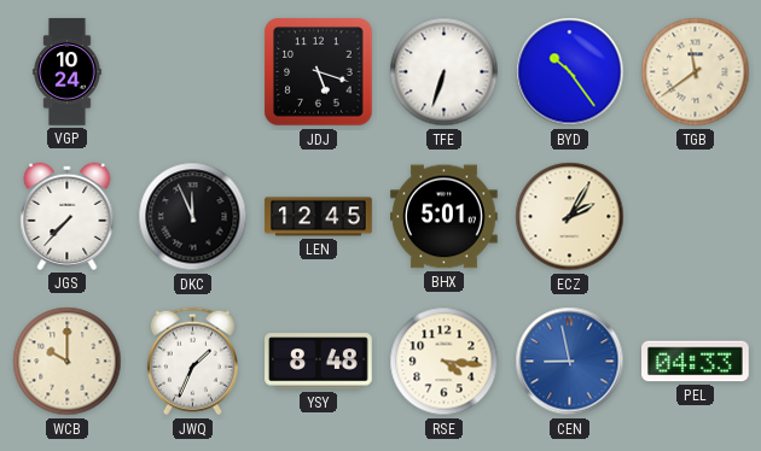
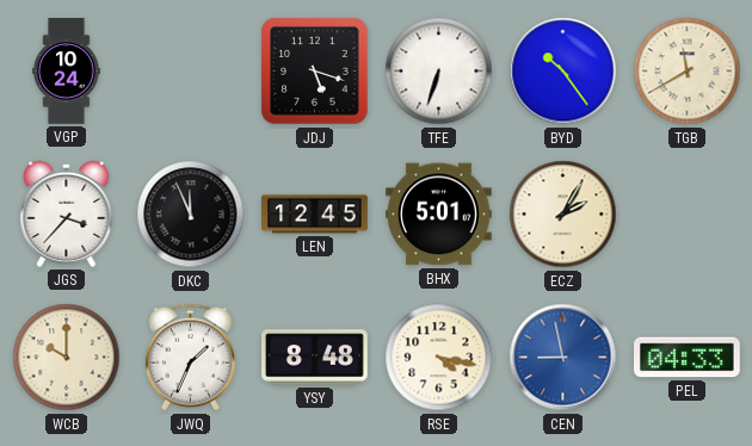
TGB: 11:39 -> 11:40 (688, 72)
JGS: 7:37 -> 3:37 (67, 213)
RSE: 4:16 -> 4:17 (439, 358)
